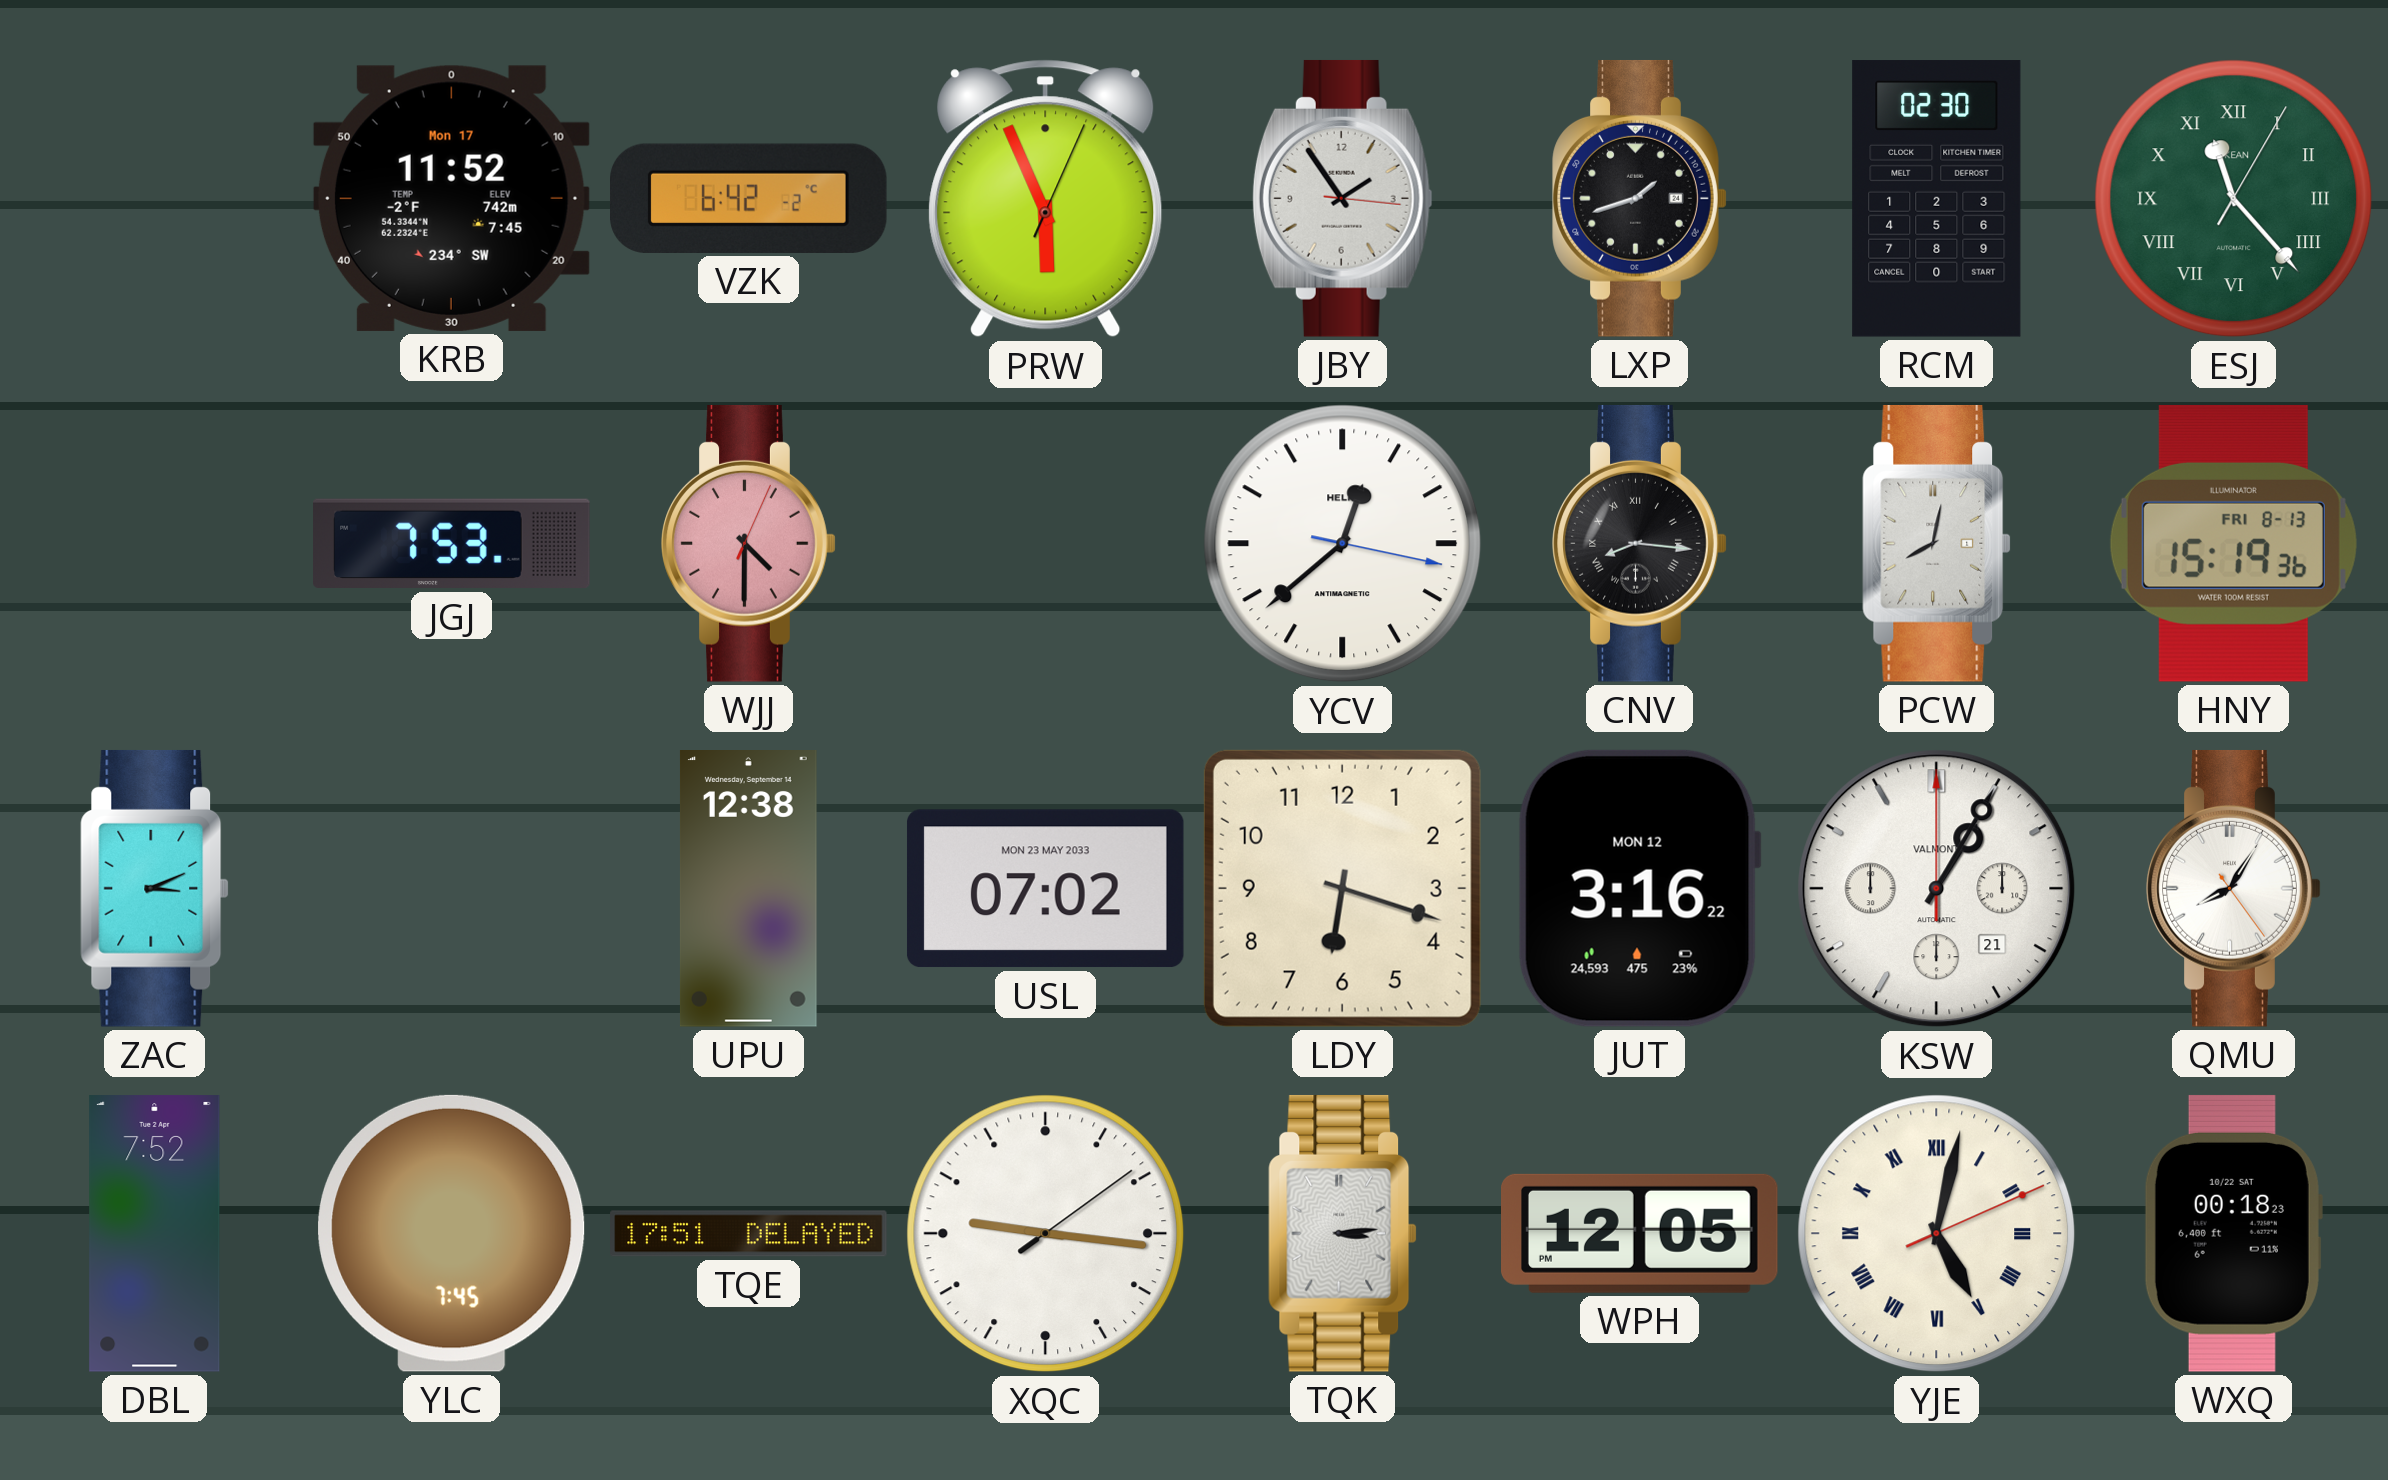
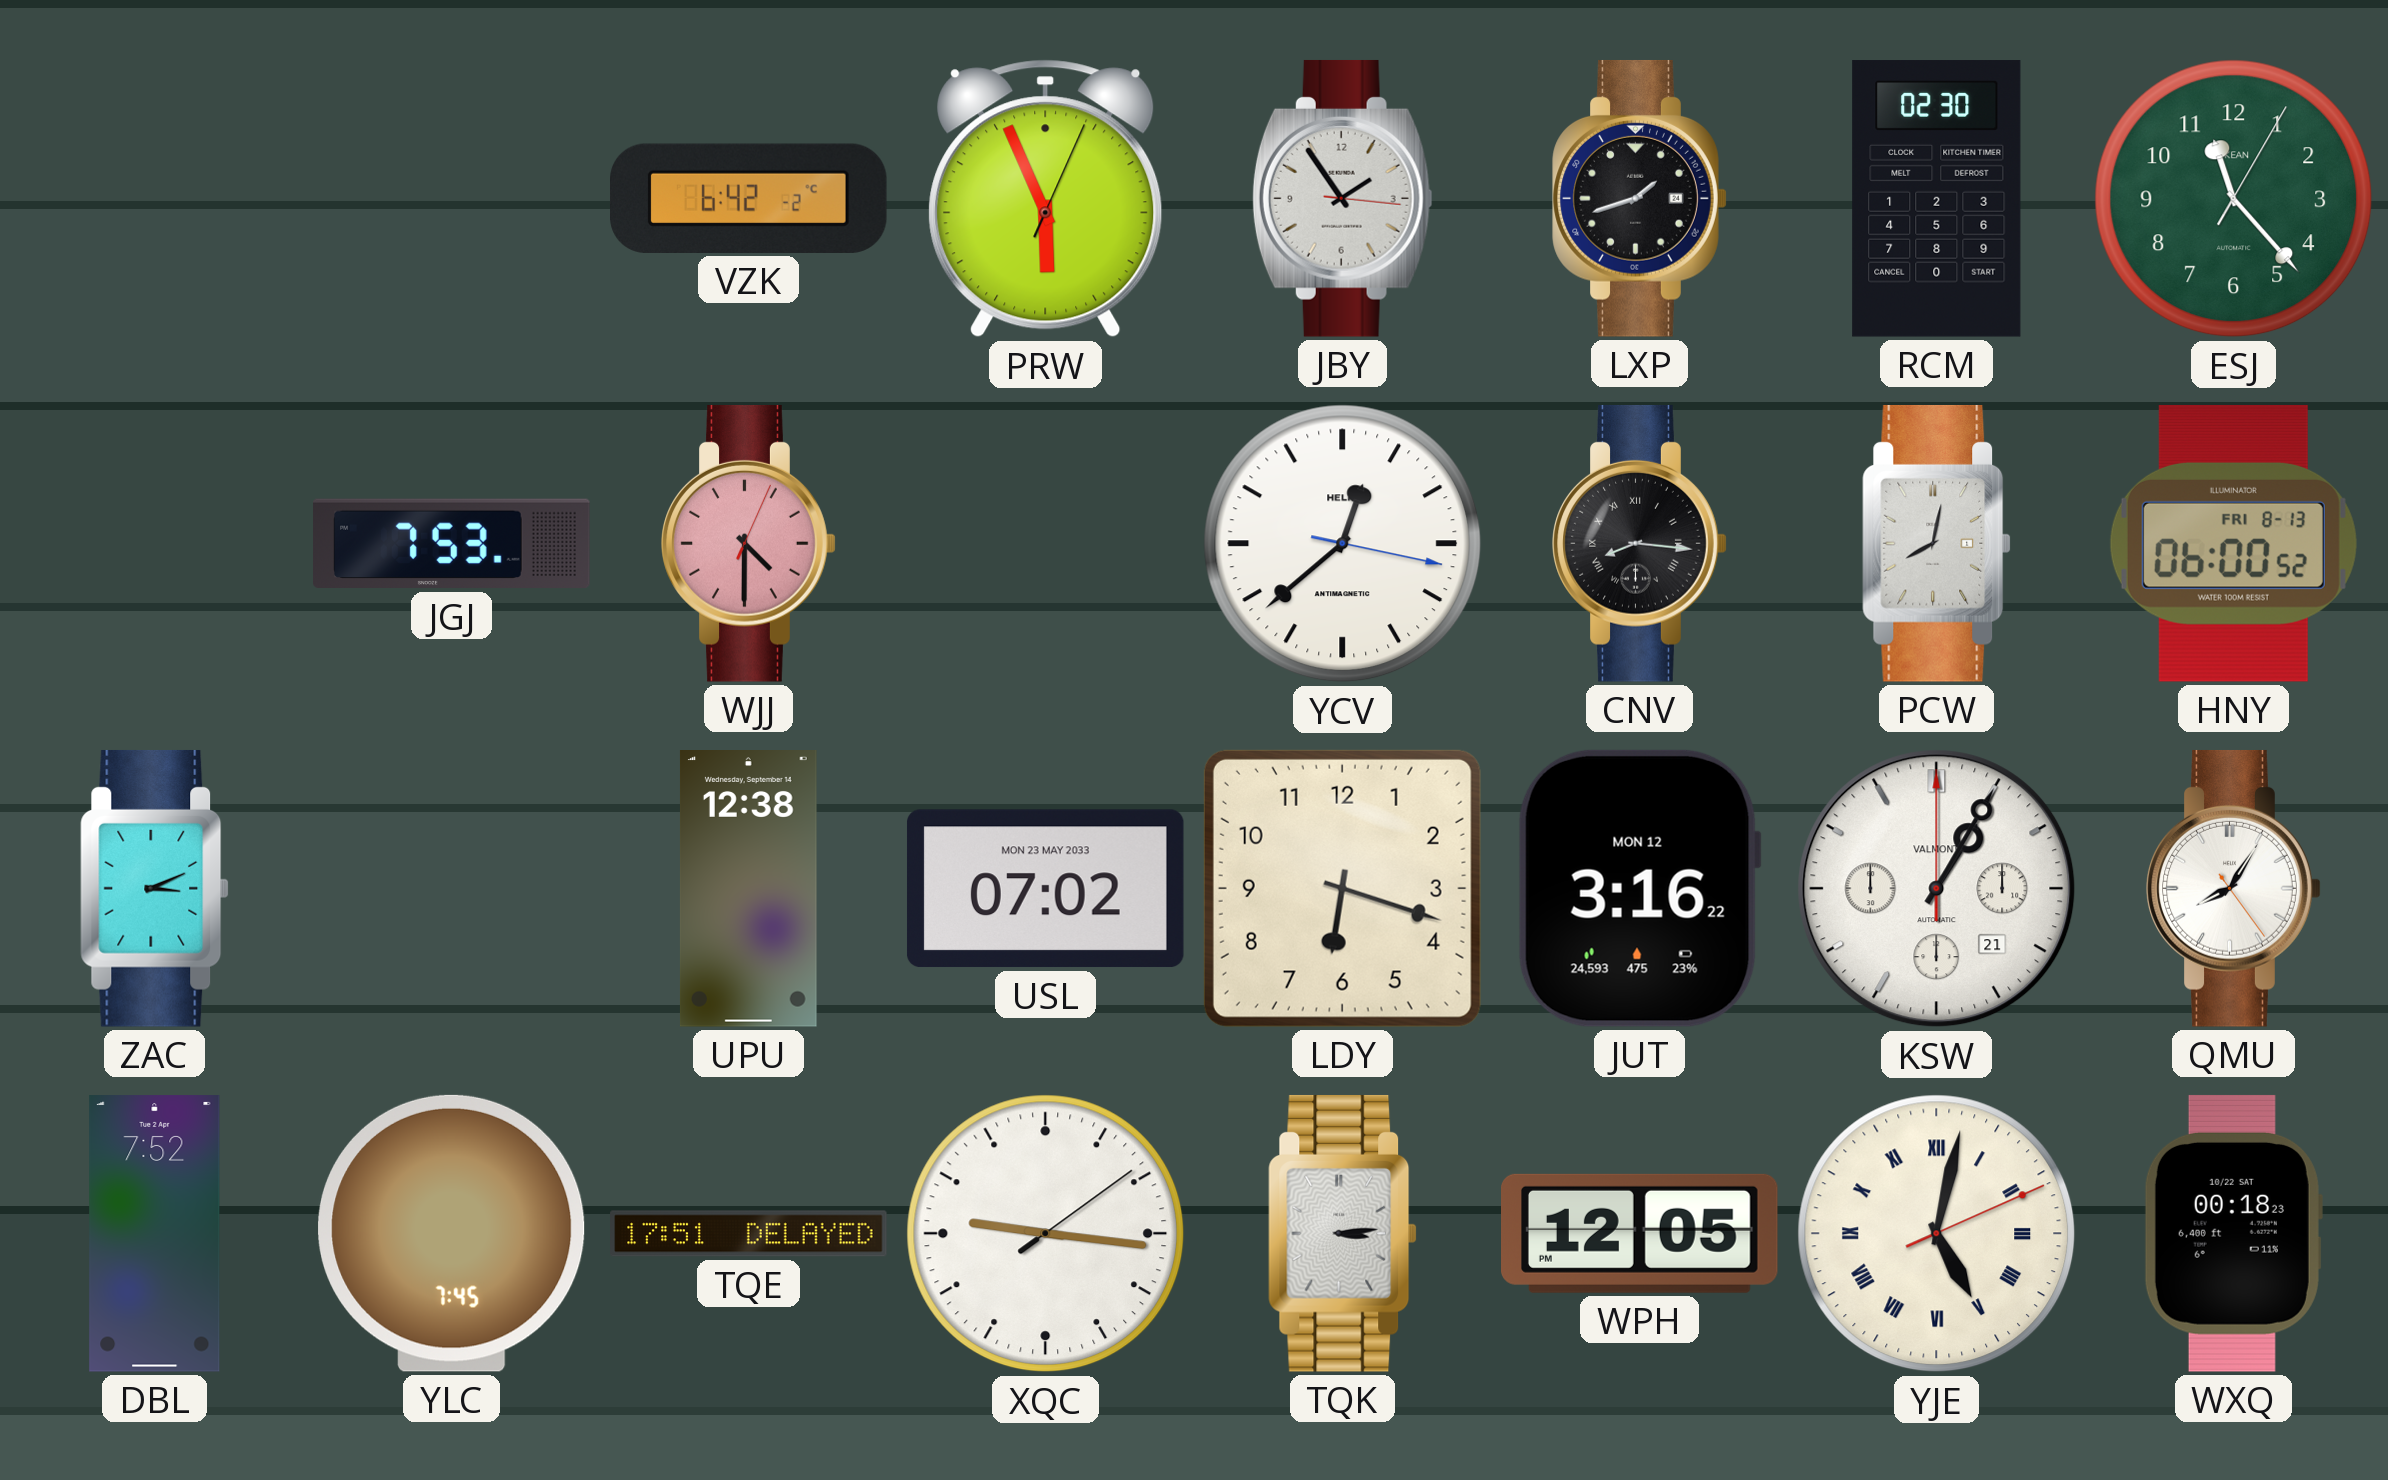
KRB: 11:52 -> none (451, 198)
ESJ numerals: Roman -> Arabic (2234, 199)
HNY: 15:19 -> 06:00 (2233, 543)
